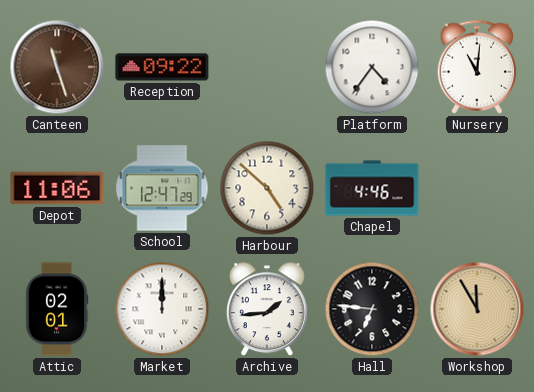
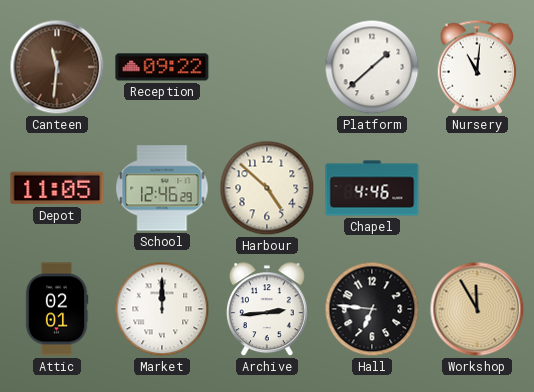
Canteen: 11:27 -> 11:31 (57, 67)
Platform: 4:36 -> 1:38 (372, 67)
Depot: 11:06 -> 11:05 (57, 188)
School: 12:47 -> 12:46 (162, 188)
Archive: 1:44 -> 2:44 (267, 310)
